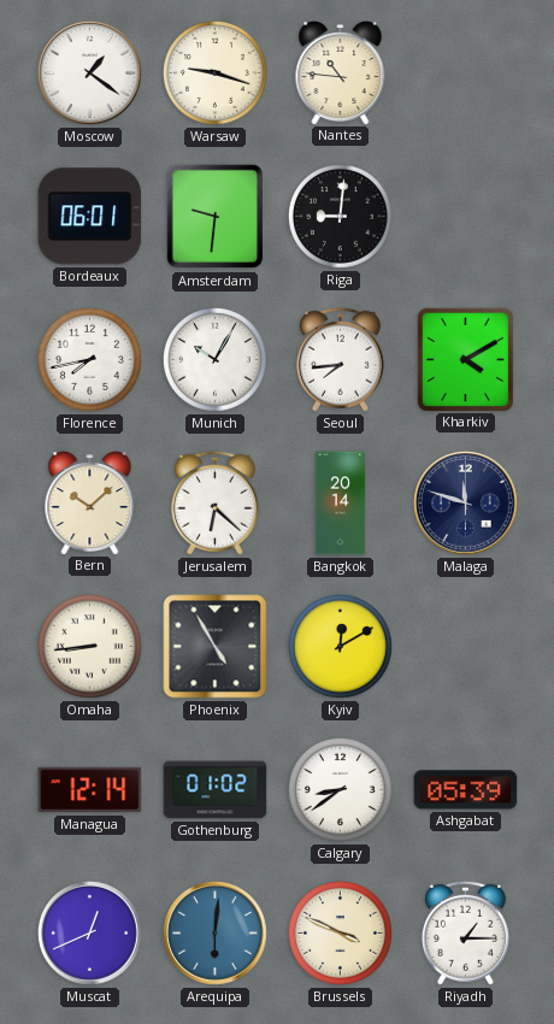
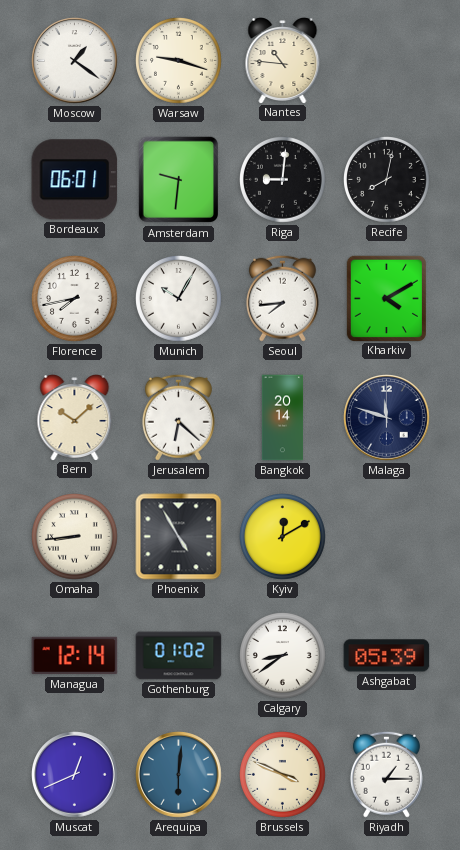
Recife: none -> 8:02 (387, 180)
